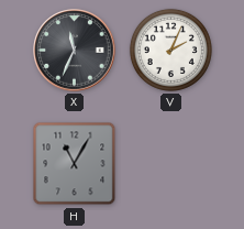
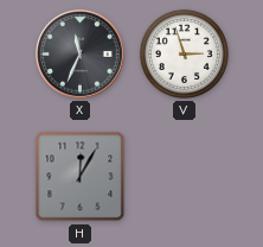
V: 2:04 -> 2:57 (184, 53)
H: 11:05 -> 12:05 (81, 177)
